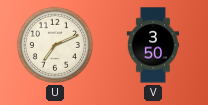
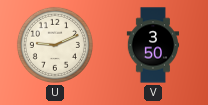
U: 7:11 -> 9:11 (55, 45)
